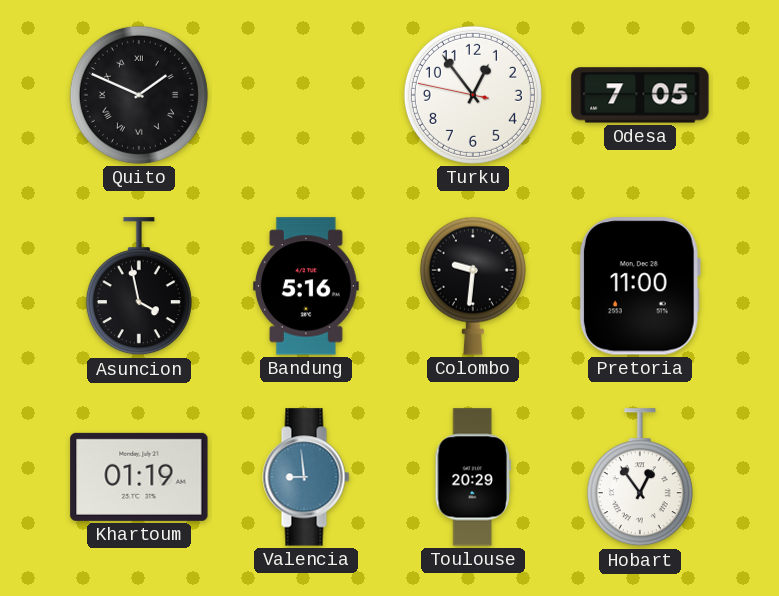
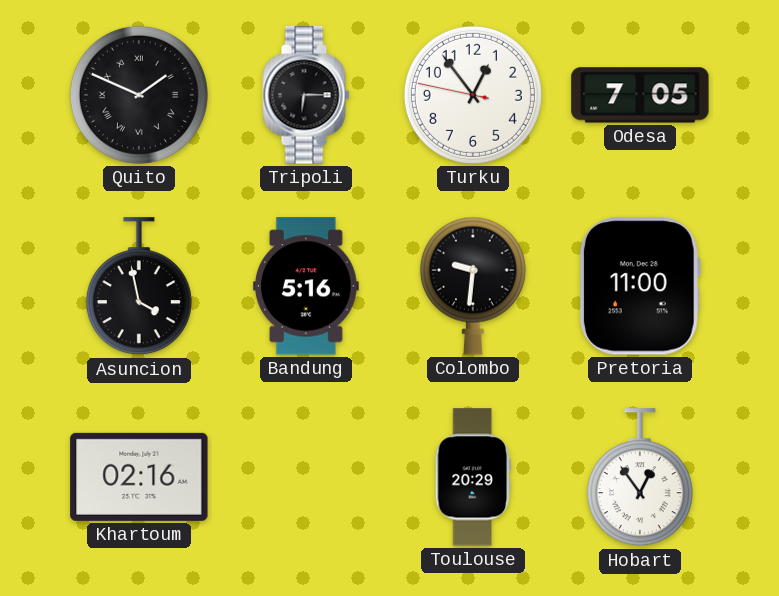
Tripoli: none -> 6:15 (306, 95)
Khartoum: 01:19 -> 02:16 (139, 477)
Valencia: 8:59 -> none (306, 477)
